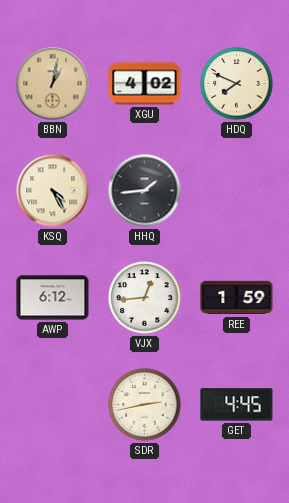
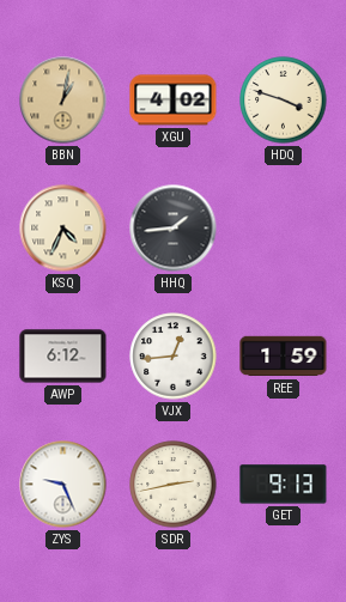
HDQ: 7:49 -> 3:48 (284, 101)
KSQ: 4:25 -> 4:34 (63, 229)
ZYS: none -> 9:26 (63, 485)
GET: 4:45 -> 9:13 (284, 485)
